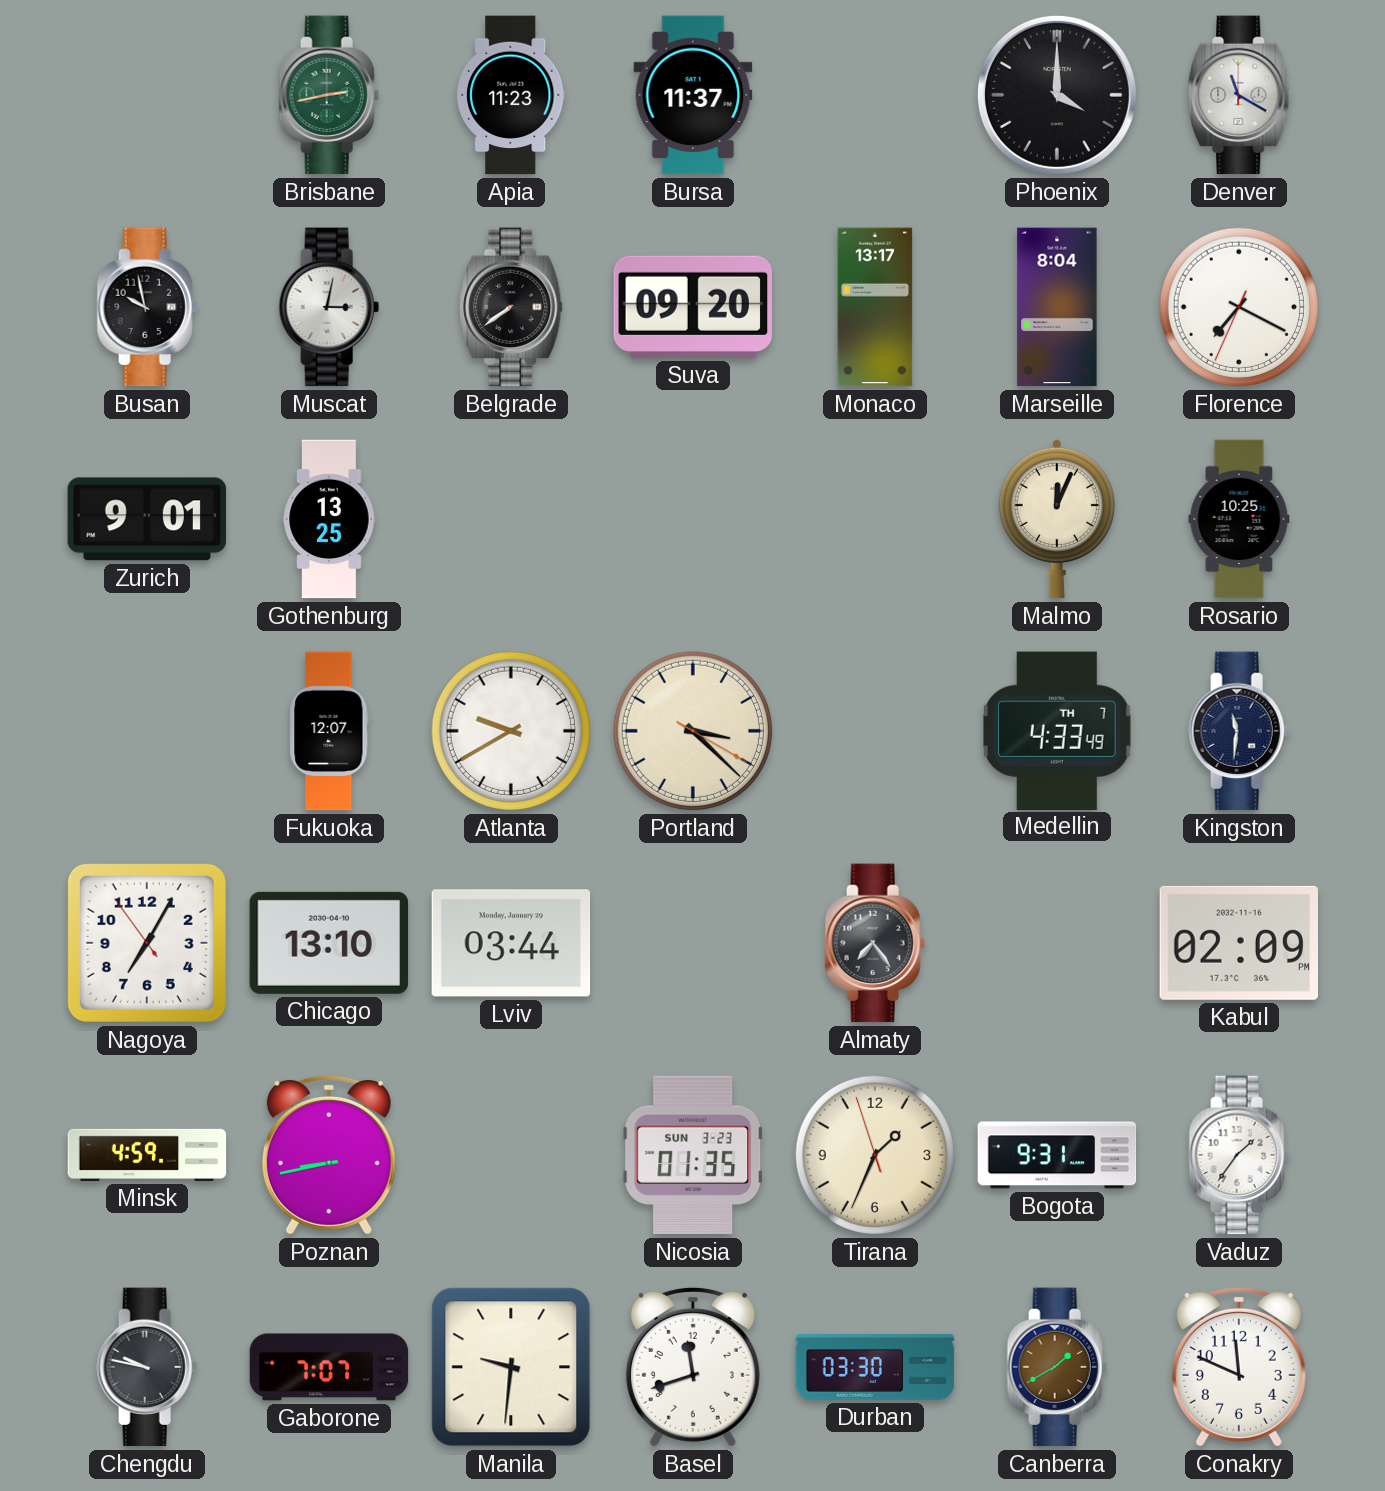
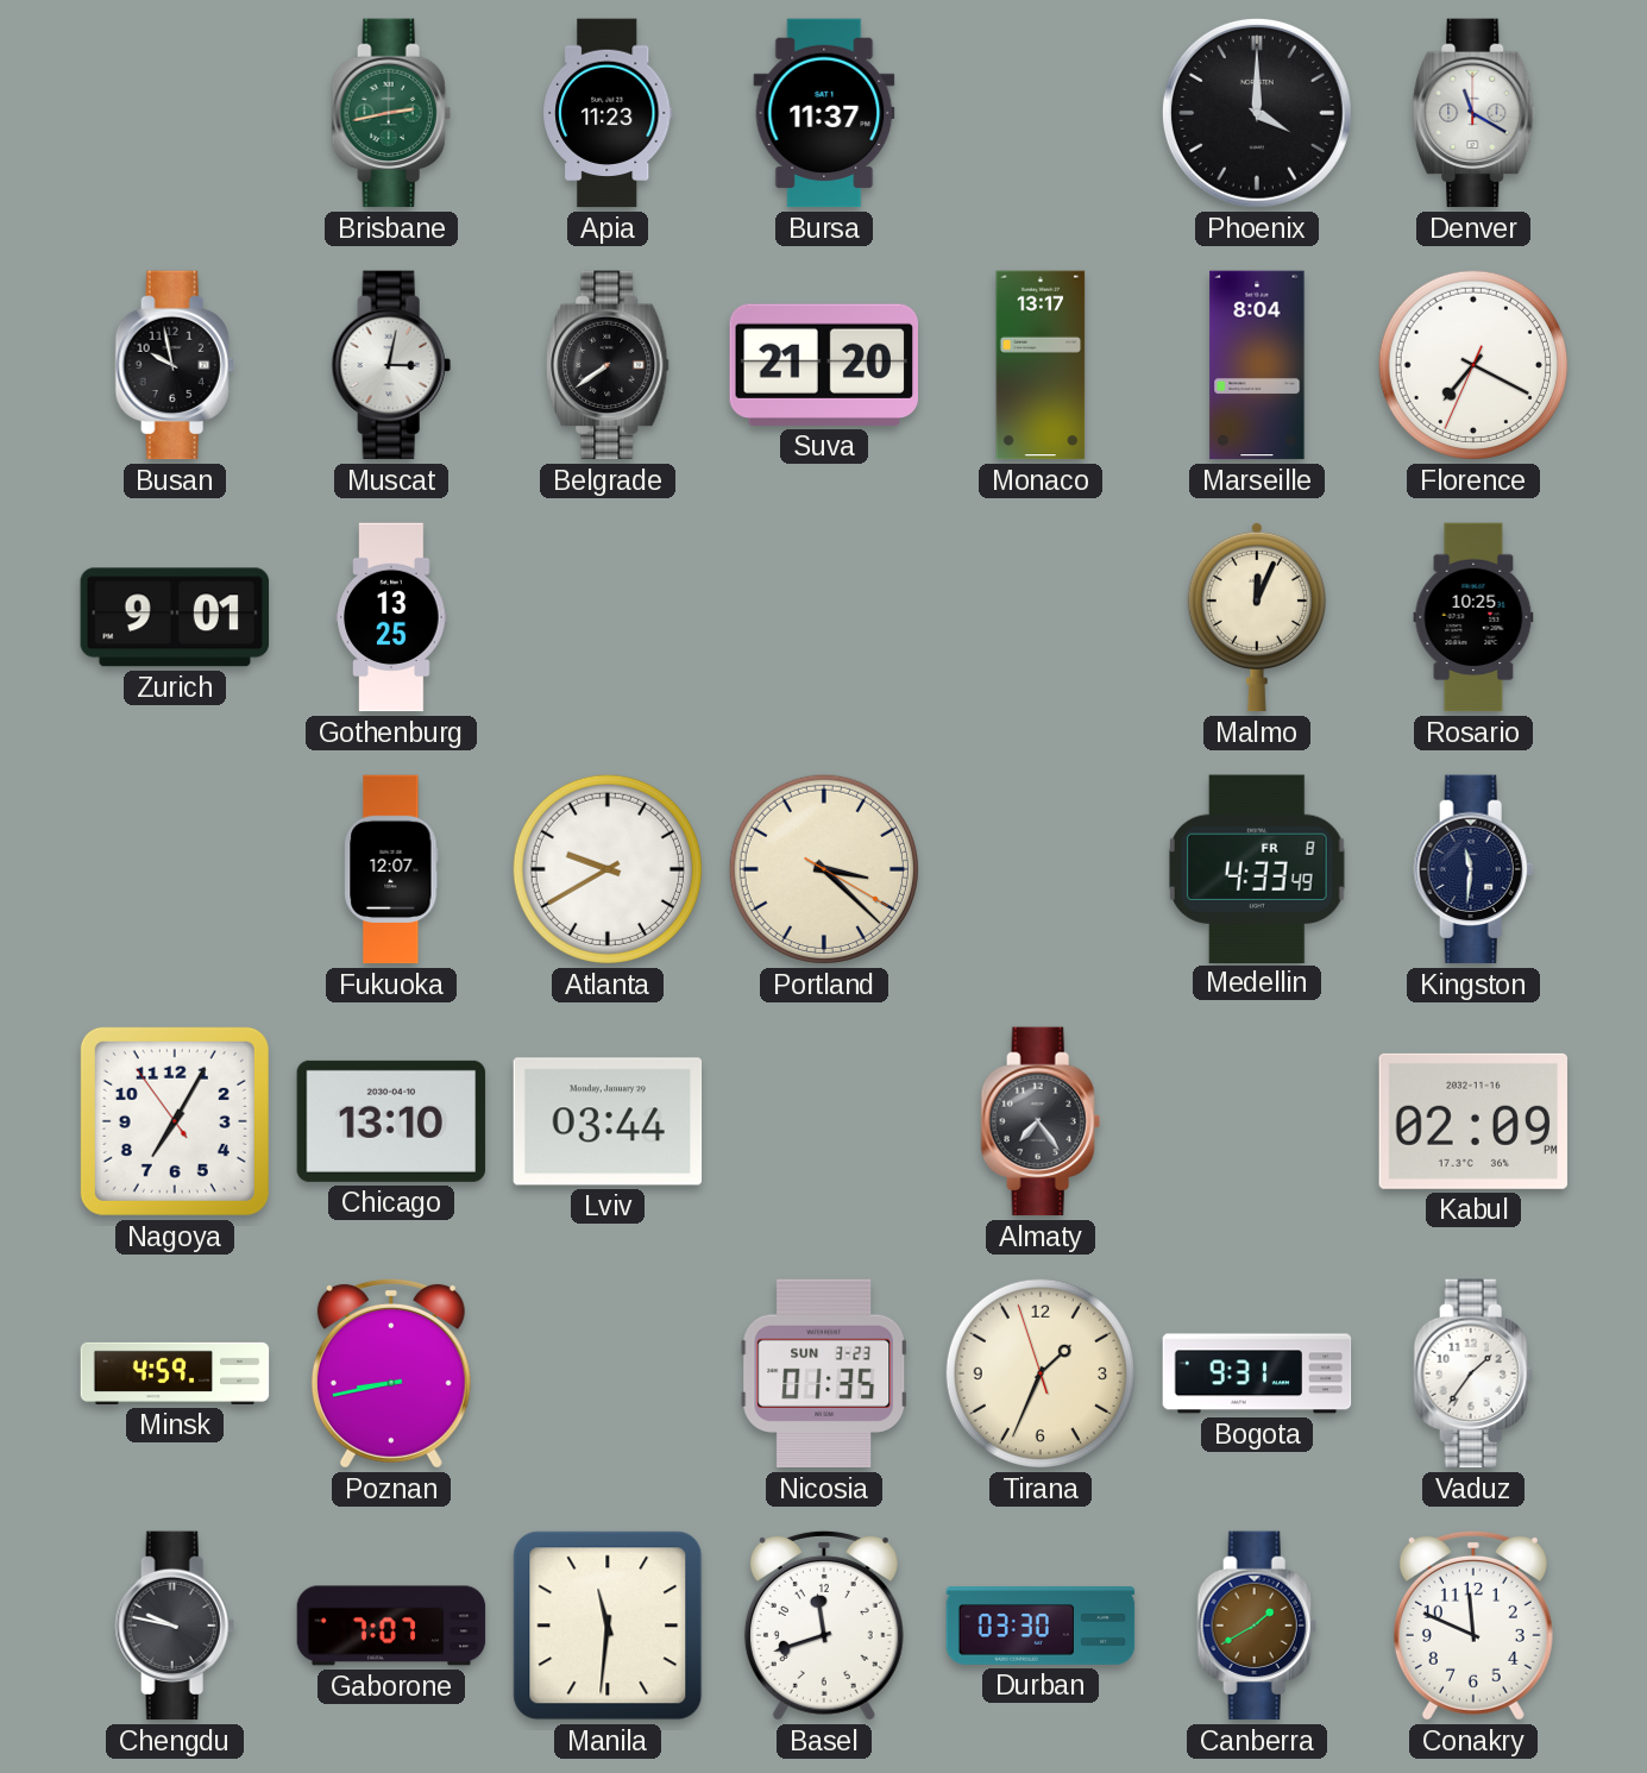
Suva: 09:20 -> 21:20 (823, 365)
Medellin date: TH 7 -> FR 8 (1257, 868)
Manila: 9:31 -> 11:31 (608, 1626)
